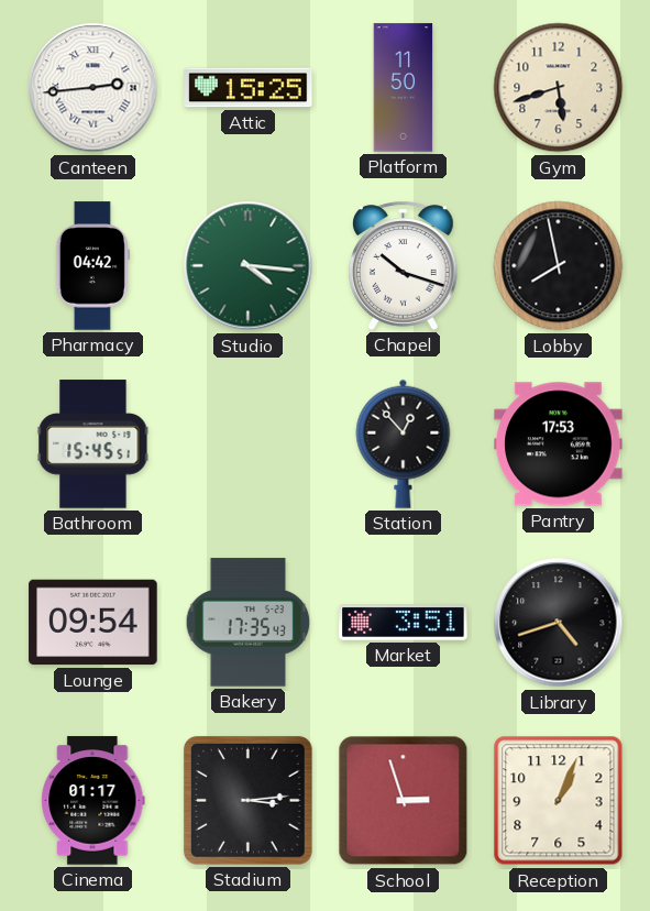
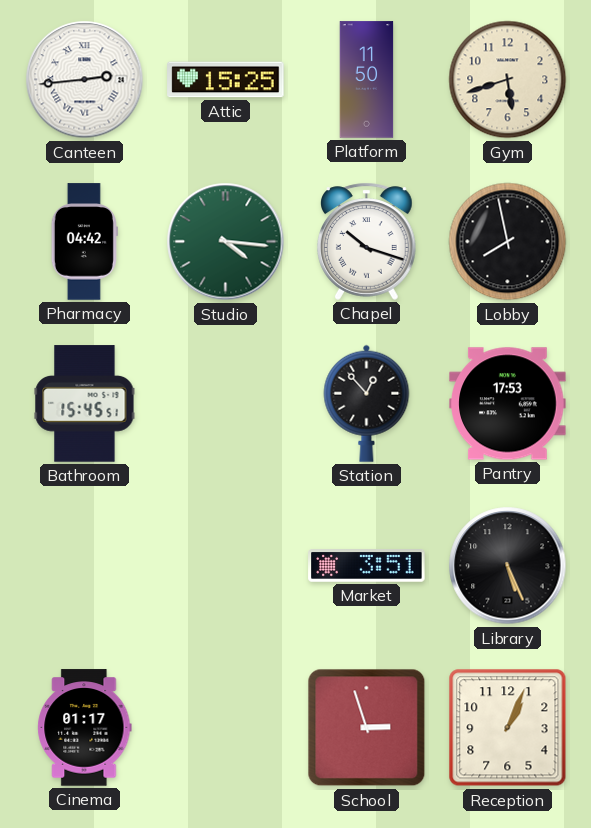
Lounge: 09:54 -> none (93, 623)
Bakery: 17:35 -> none (249, 623)
Library: 4:42 -> 5:26 (508, 566)
Stadium: 3:14 -> none (247, 800)
